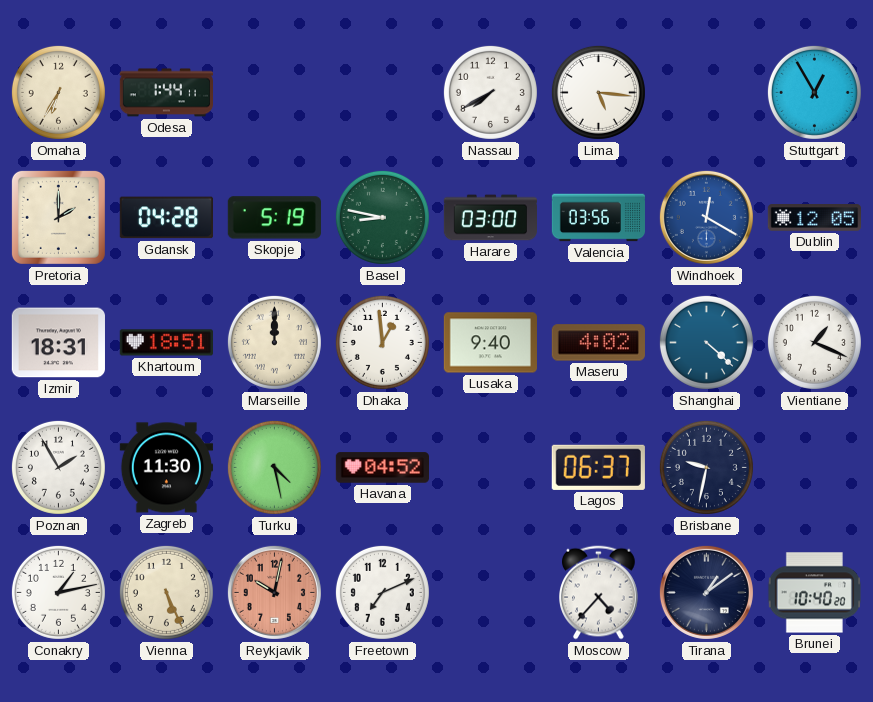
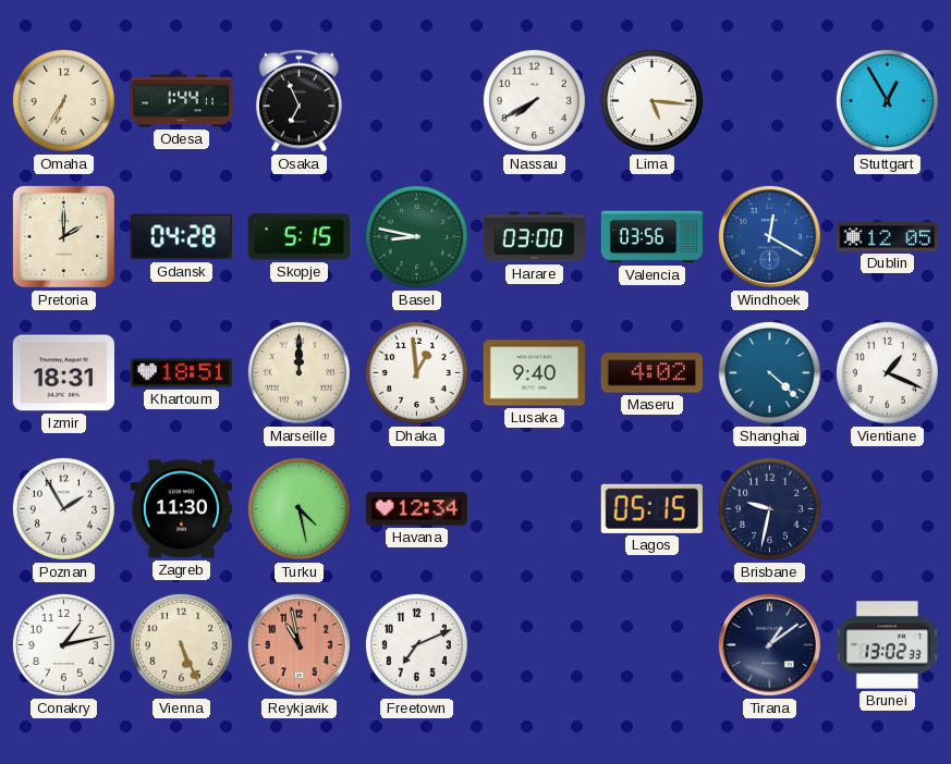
Osaka: none -> 6:56 (300, 101)
Skopje: 5:19 -> 5:15 (298, 237)
Havana: 04:52 -> 12:34 (416, 509)
Lagos: 06:37 -> 05:15 (651, 508)
Reykjavik: 10:02 -> 10:58 (298, 644)
Moscow: 4:37 -> none (599, 593)
Brunei: 10:40 -> 13:02 (887, 645)
